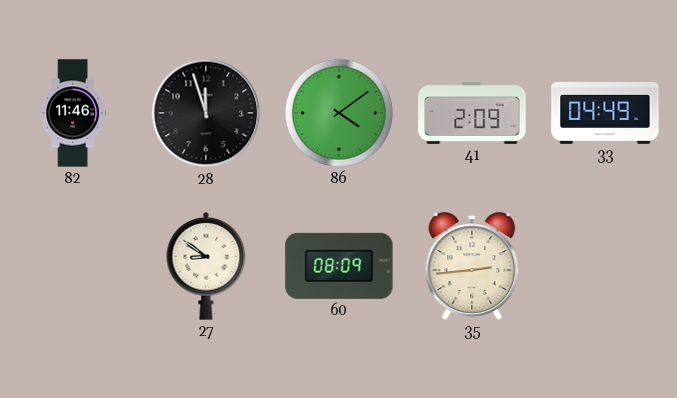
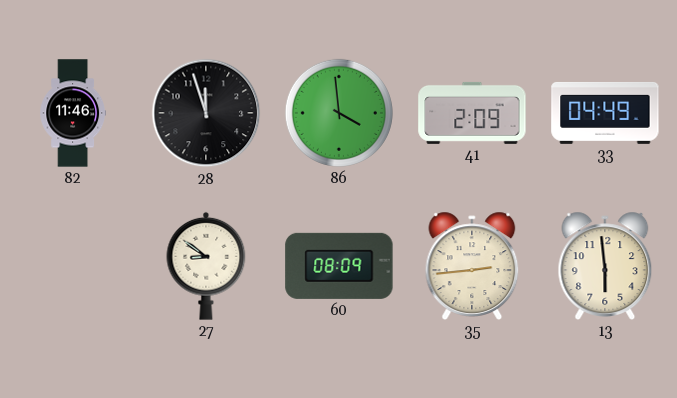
86: 4:09 -> 3:59 (339, 113)
13: none -> 5:59 (605, 266)
